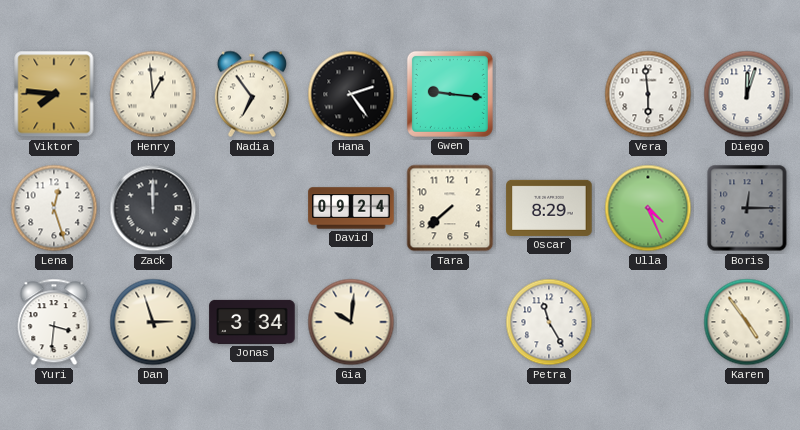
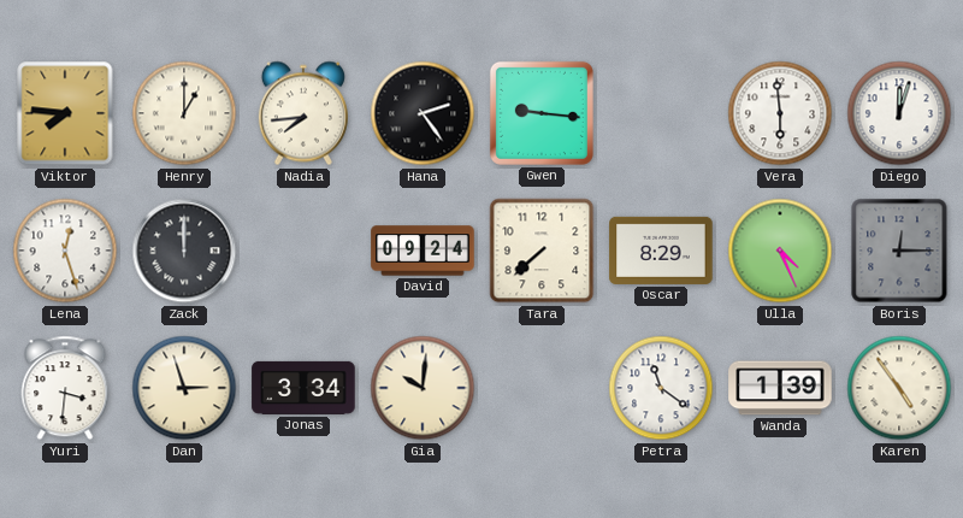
Henry: 12:59 -> 1:00 (184, 113)
Nadia: 6:54 -> 7:44 (303, 113)
Petra: 11:25 -> 11:21 (661, 388)
Wanda: none -> 1:39 (780, 388)
